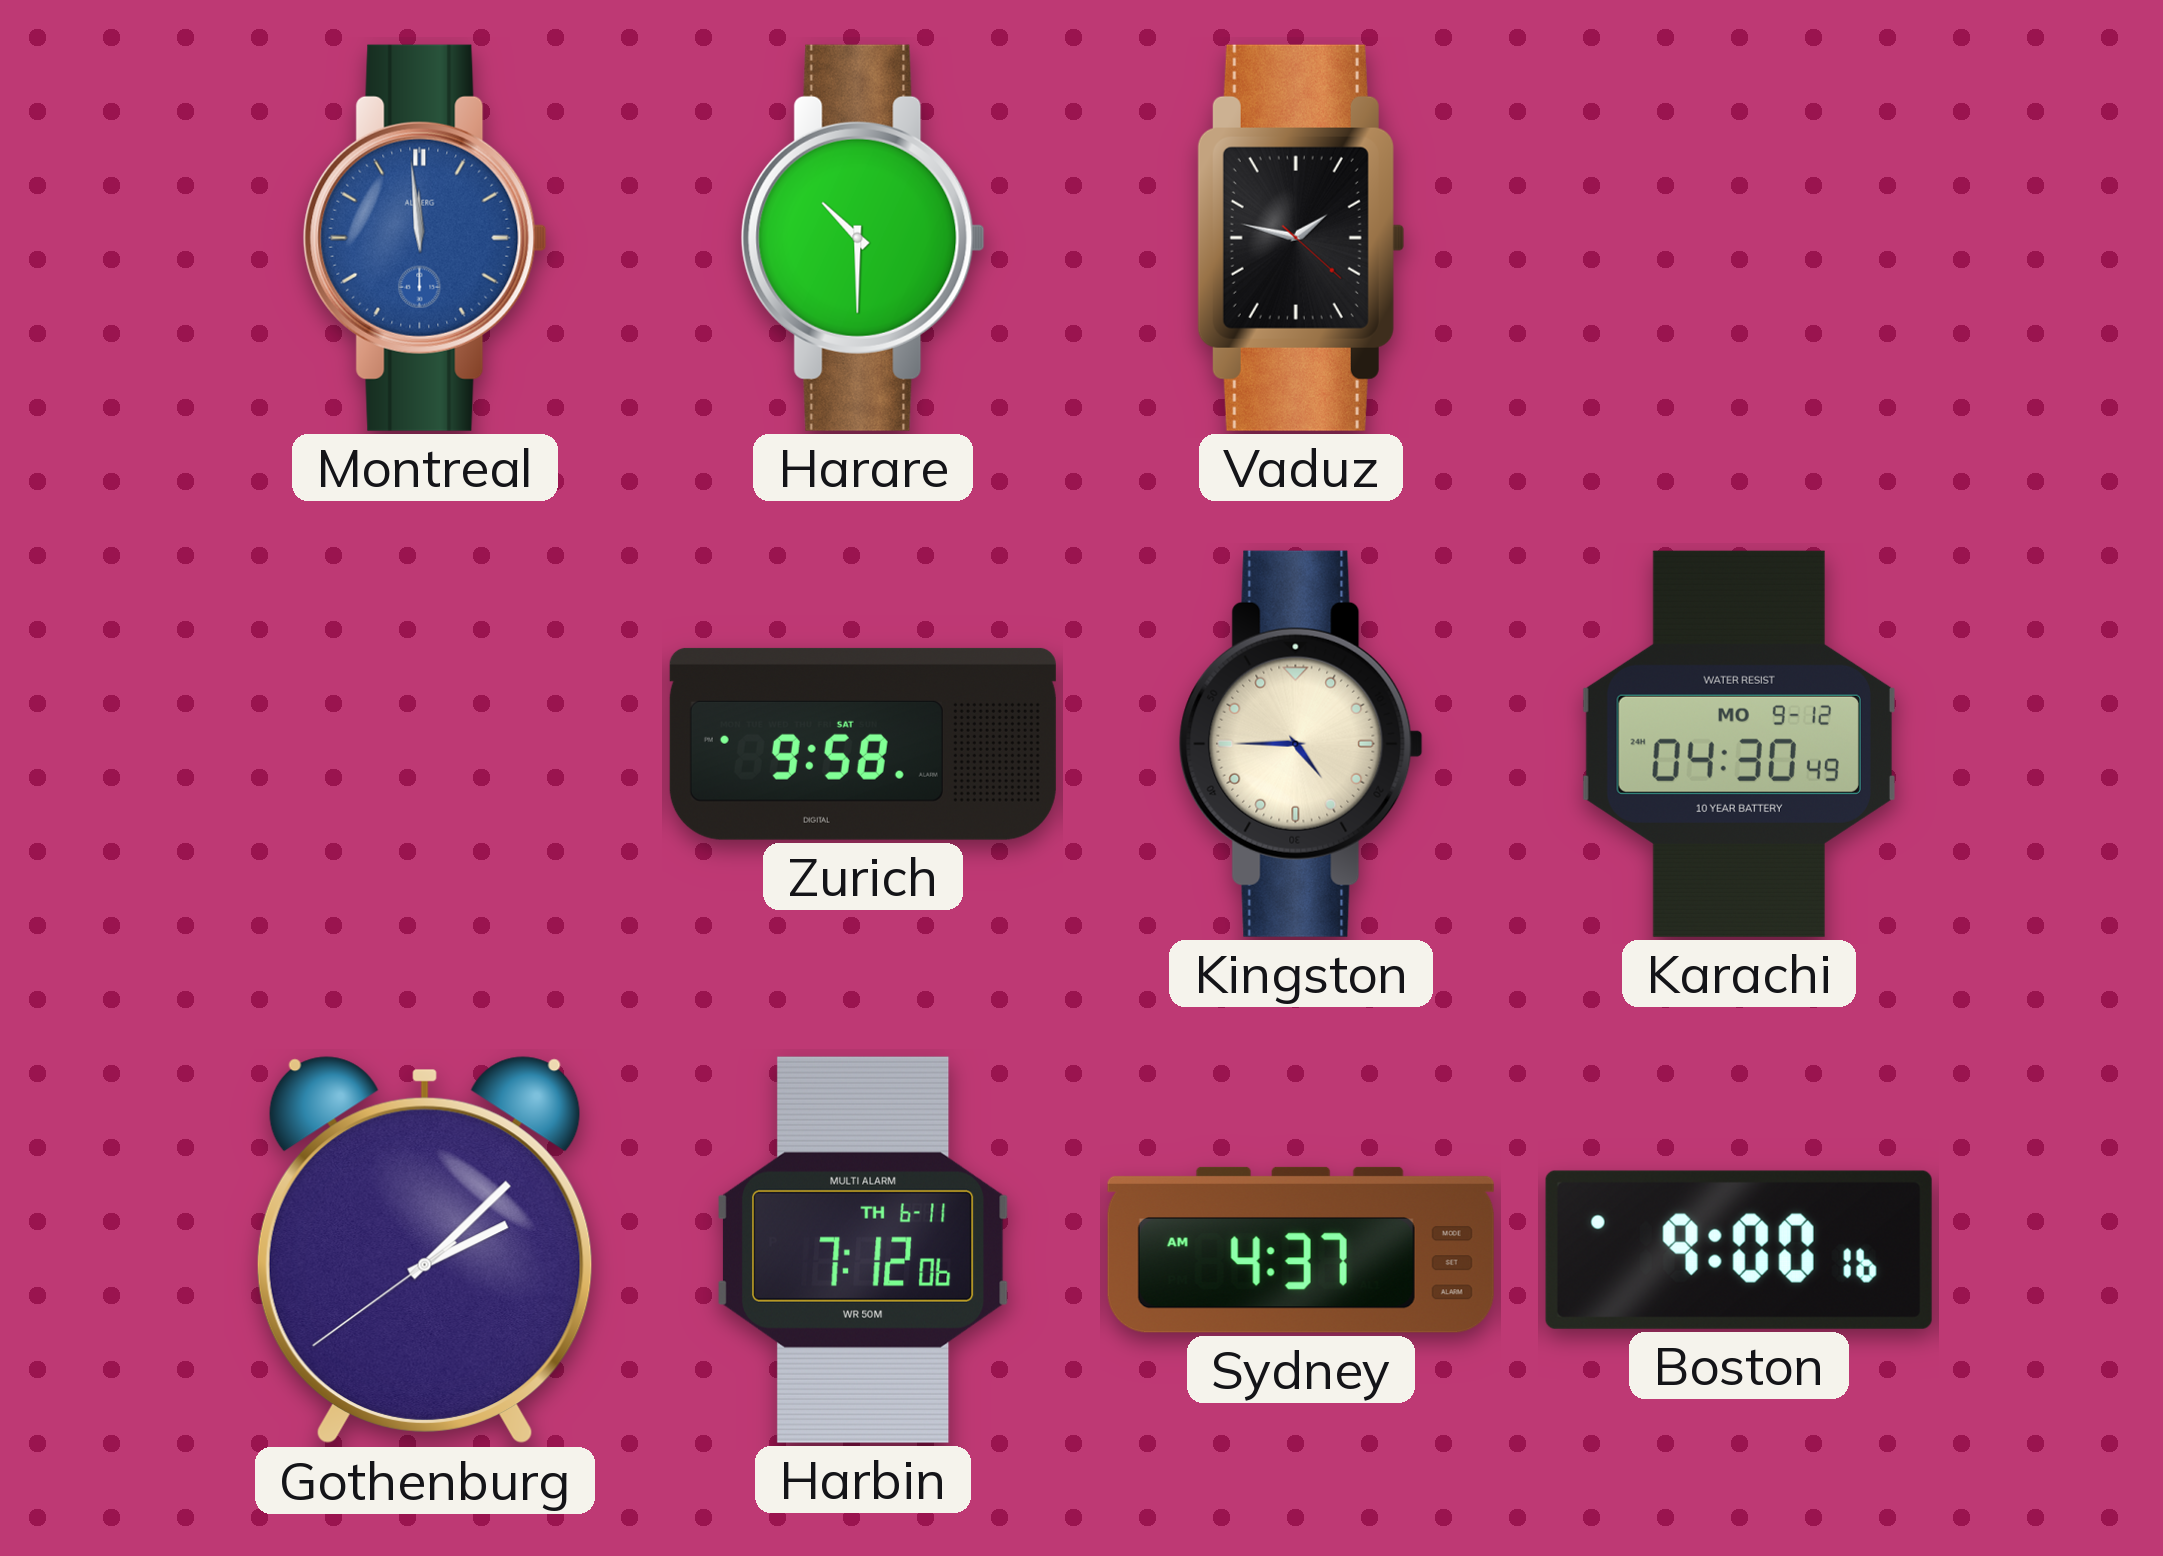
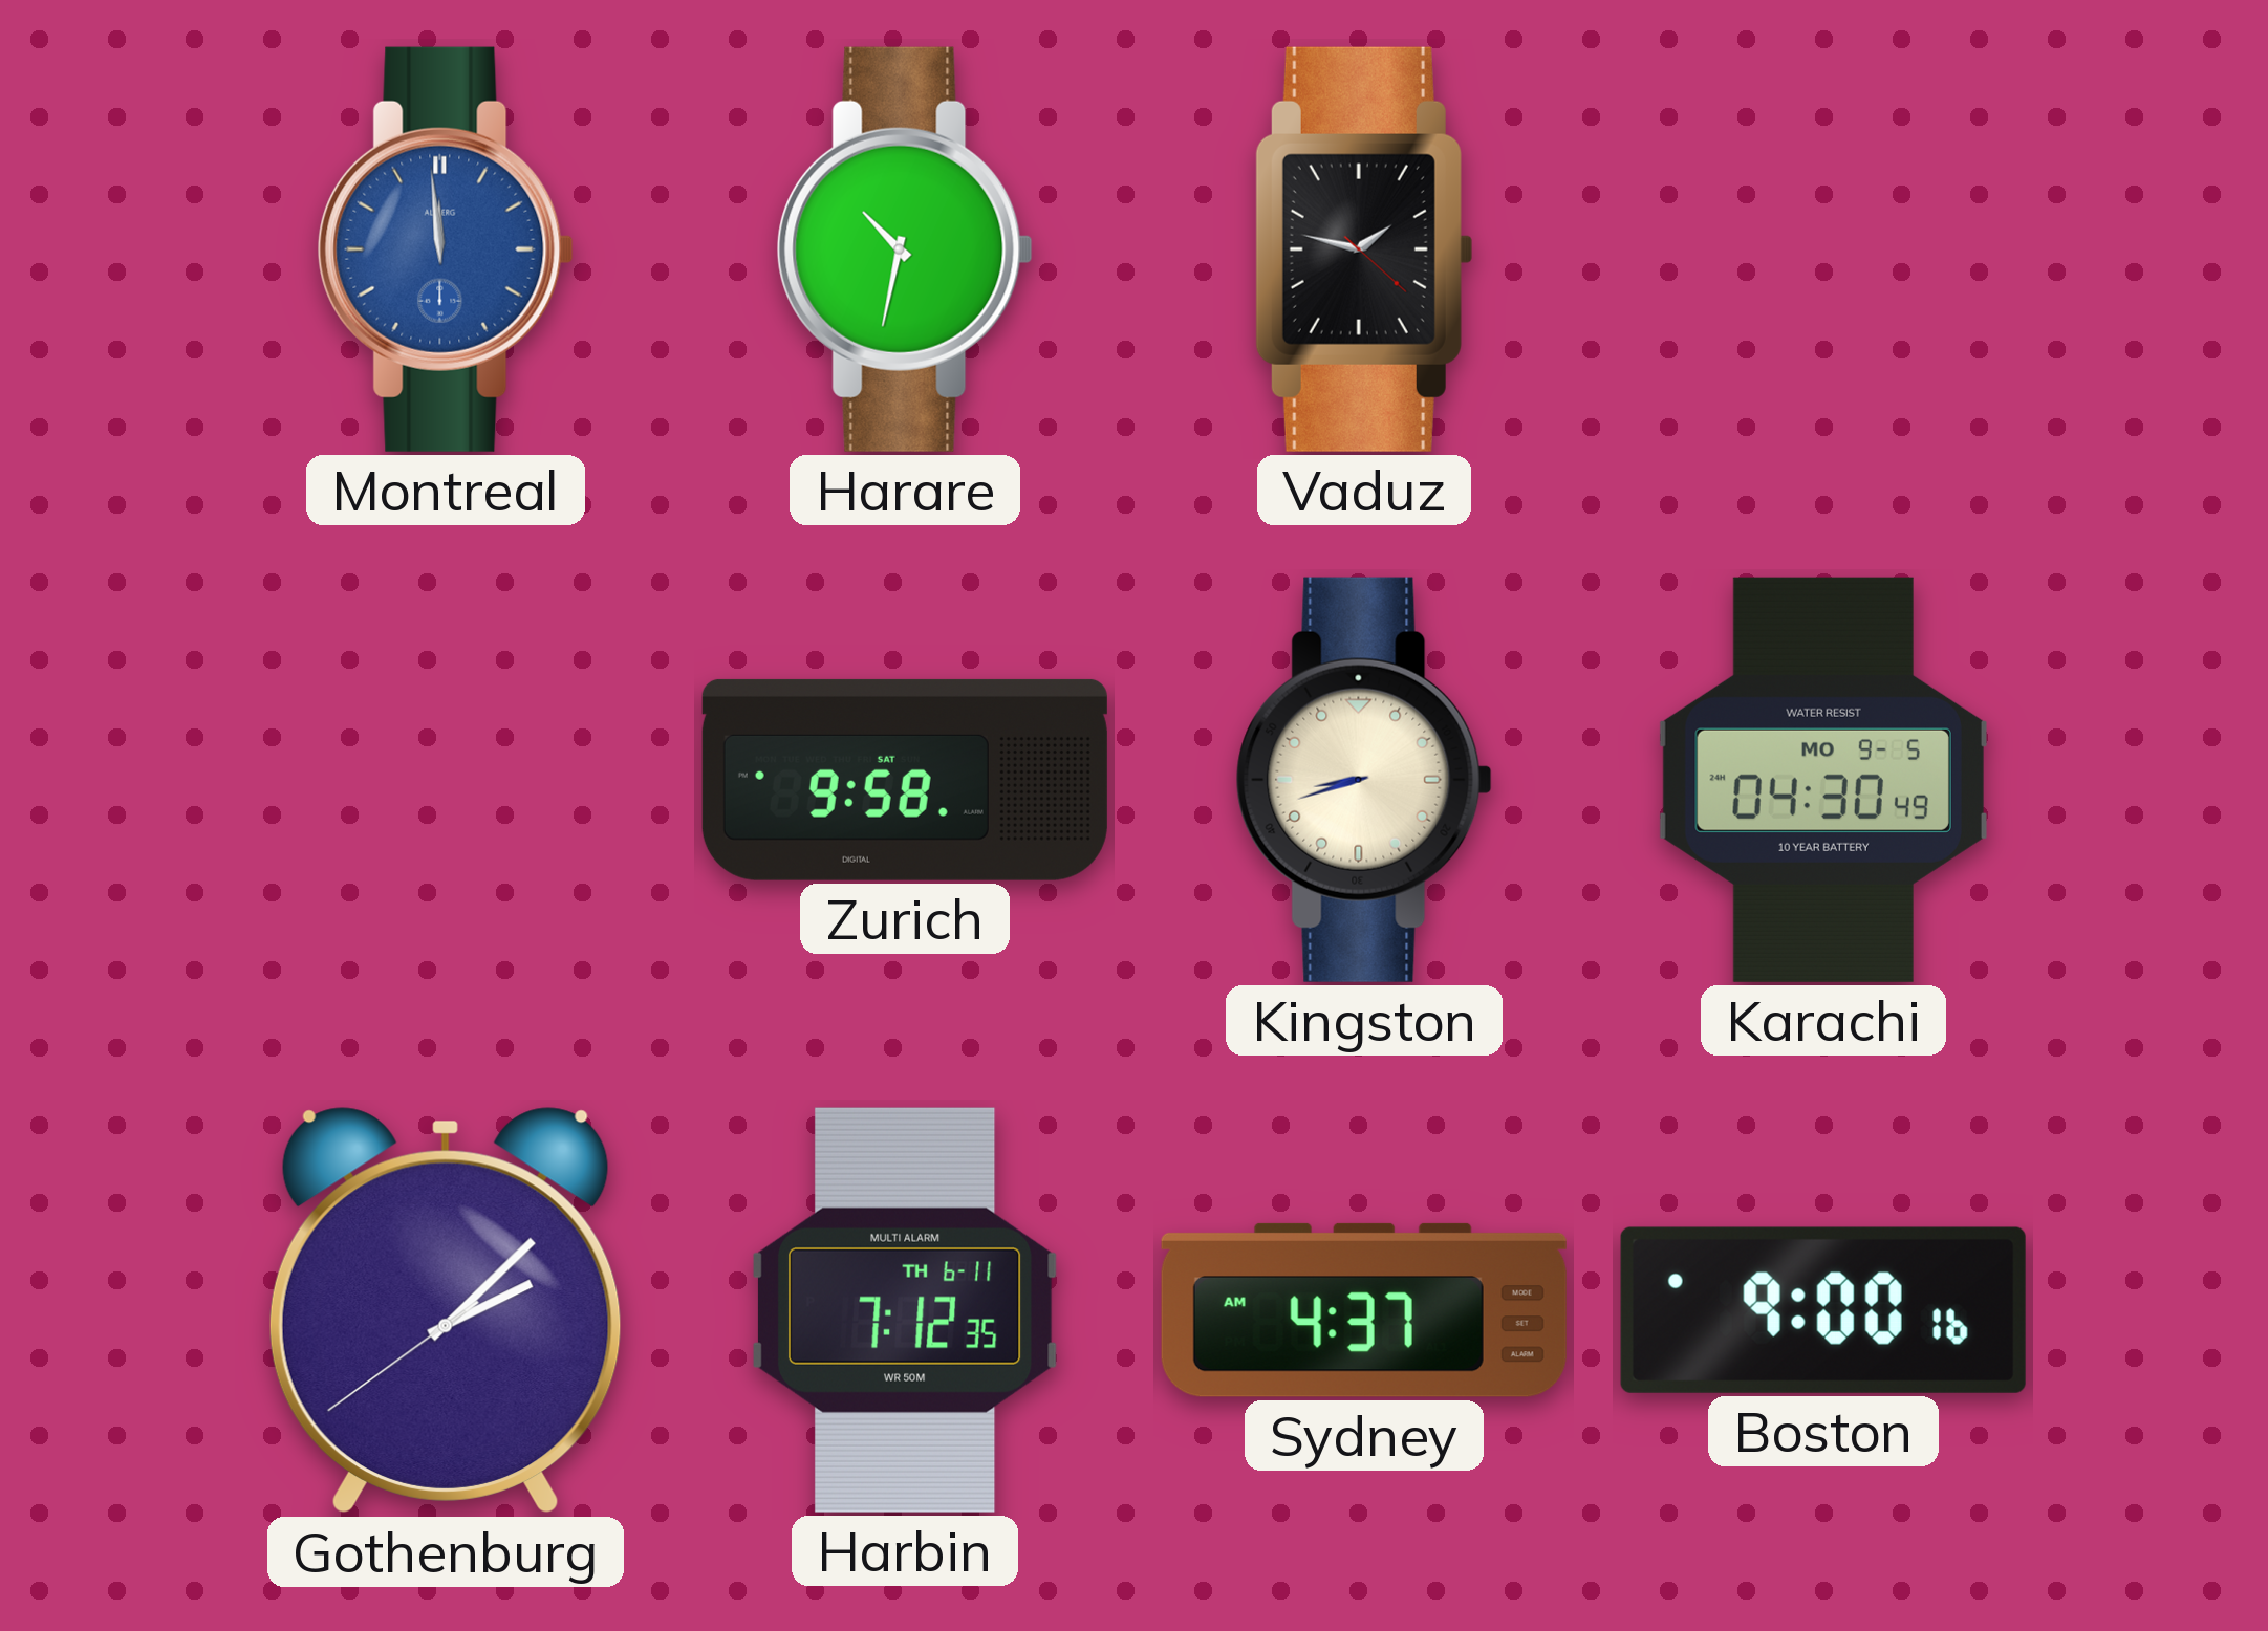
Harare: 10:30 -> 10:32 (905, 249)
Kingston: 4:45 -> 8:42 (1364, 780)
Karachi date: MO 9-12 -> MO 9-5 (1823, 780)
Harbin: 7:12:06 -> 7:12:35 (905, 1310)
